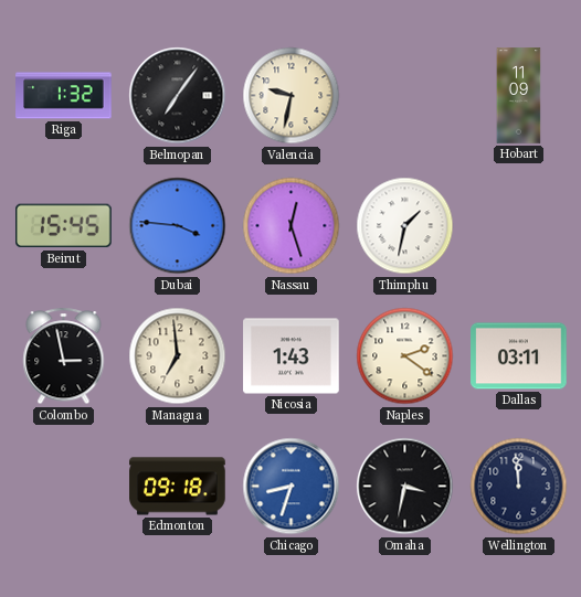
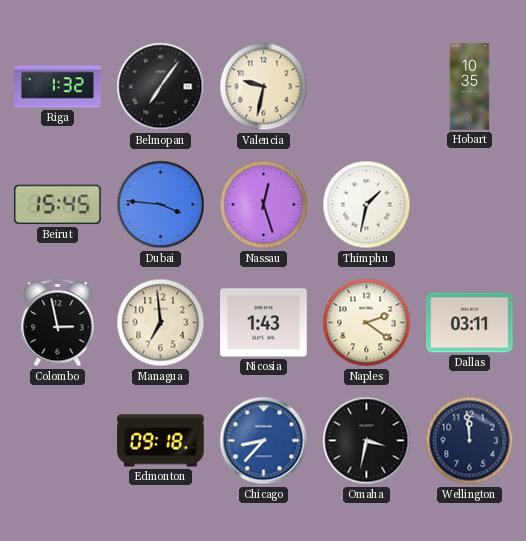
Hobart: 11:09 -> 10:35 (470, 87)
Chicago: 8:33 -> 8:37 (264, 441)
